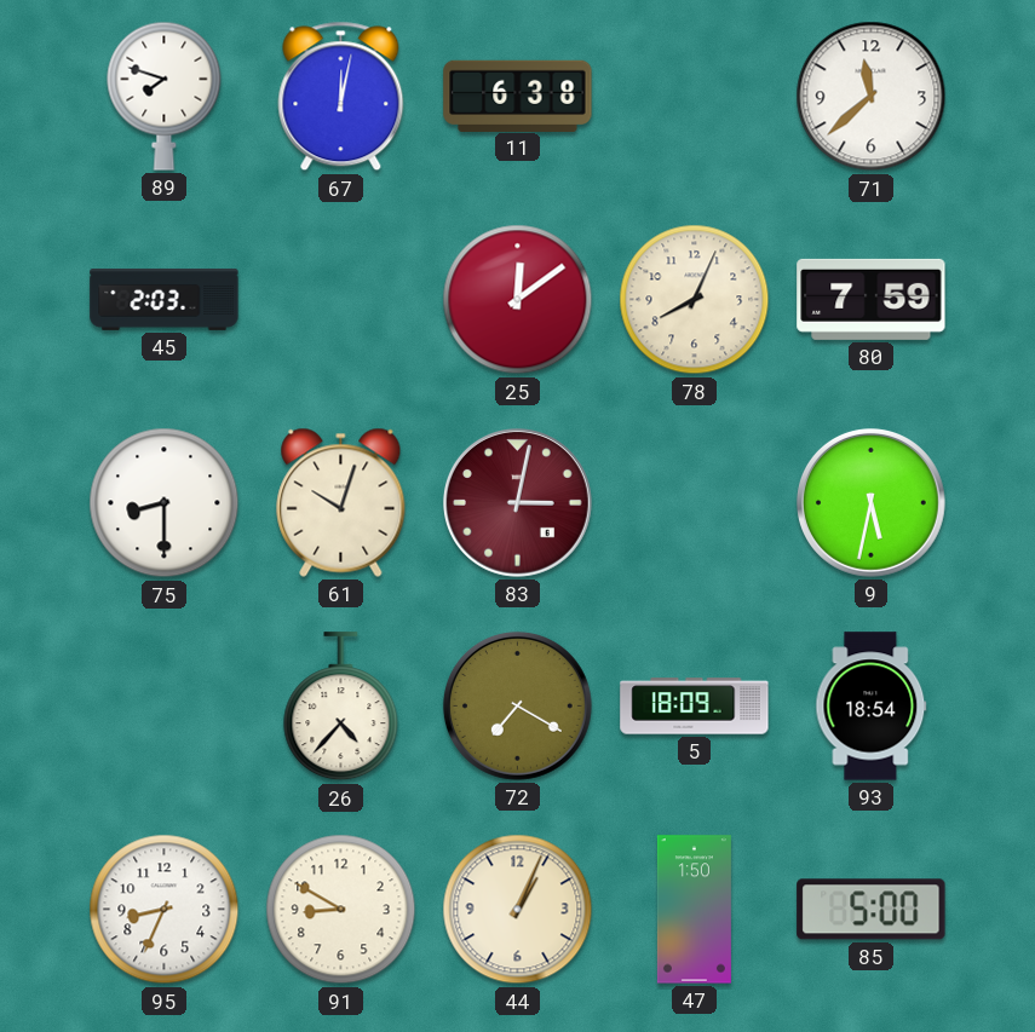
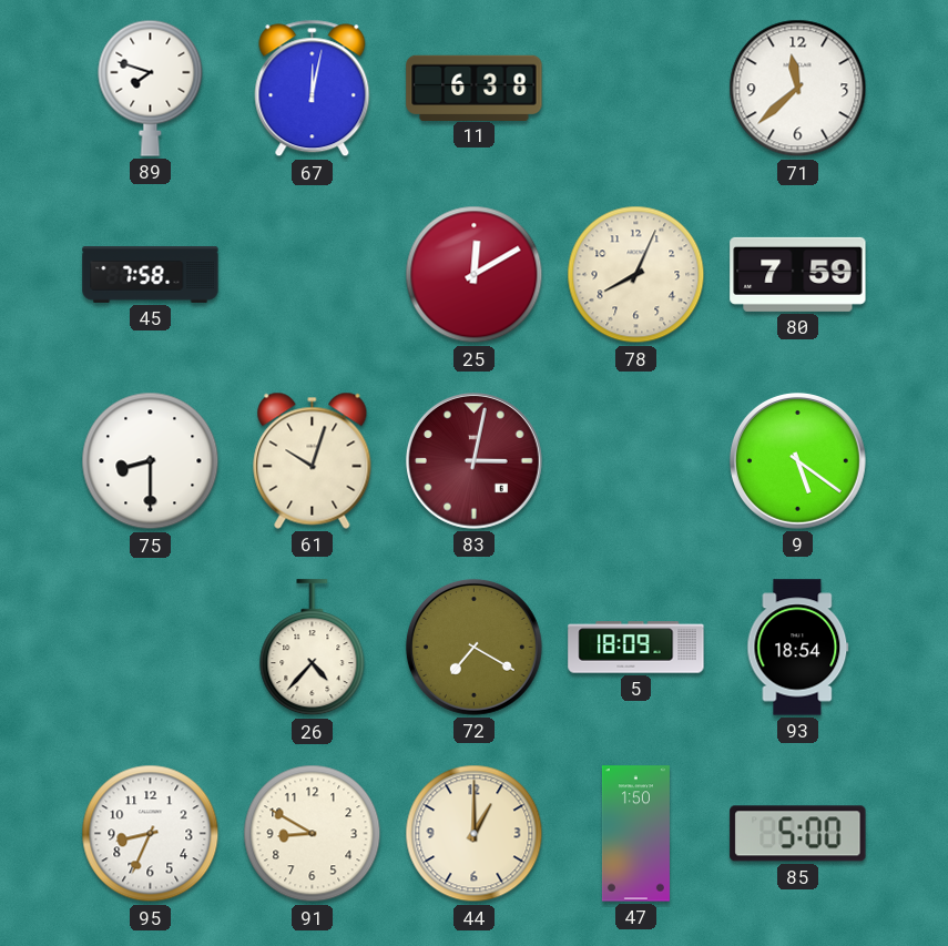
45: 2:03 -> 7:58 (151, 274)
25: 12:09 -> 12:10 (475, 275)
9: 5:32 -> 5:21 (797, 460)
44: 1:04 -> 1:00 (475, 834)
